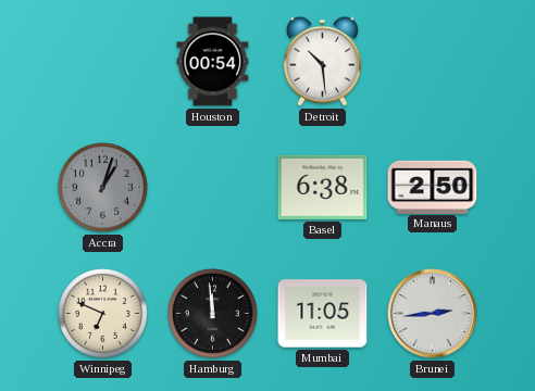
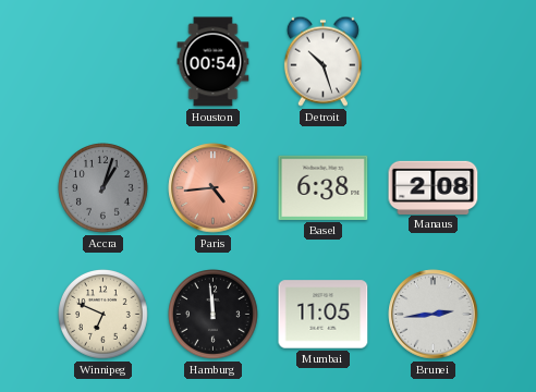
Detroit: 10:29 -> 10:27 (322, 61)
Paris: none -> 4:44 (214, 188)
Manaus: 2:50 -> 2:08 (434, 187)
